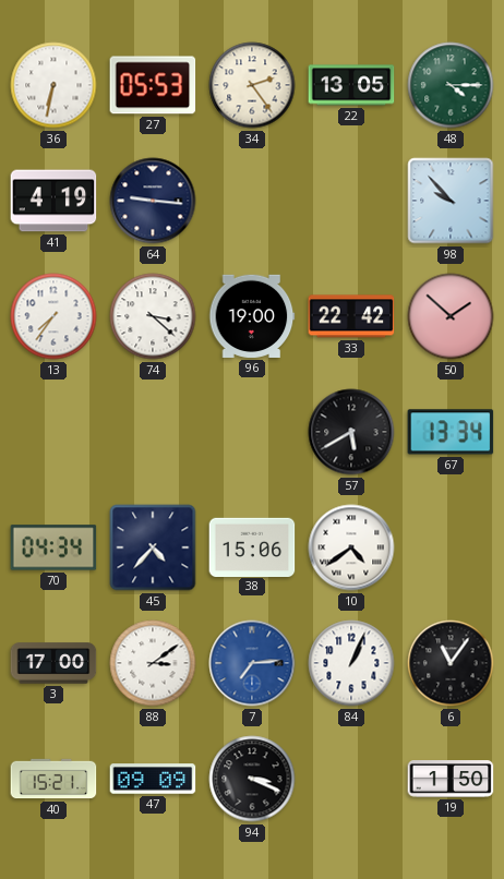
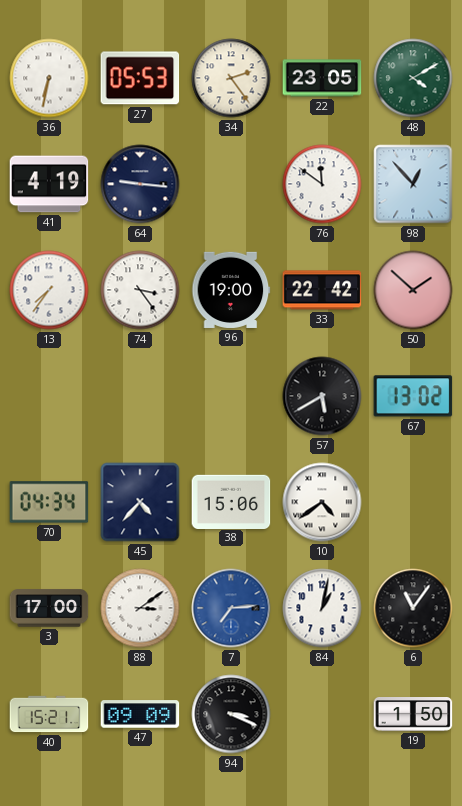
22: 13:05 -> 23:05 (322, 78)
48: 4:15 -> 4:10 (413, 78)
76: none -> 11:51 (322, 184)
98: 9:53 -> 12:53 (413, 184)
74: 3:22 -> 3:24 (140, 290)
67: 13:34 -> 13:02 (413, 396)
84: 1:04 -> 1:02 (322, 608)
